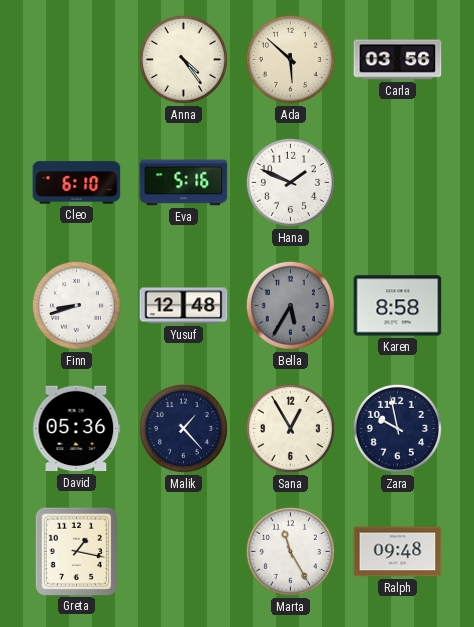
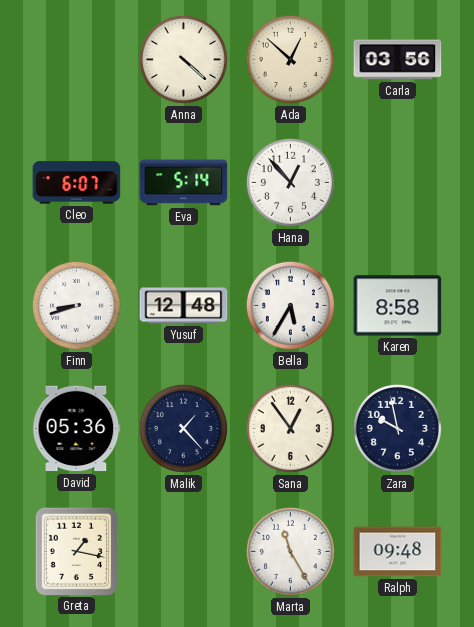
Anna: 4:24 -> 4:22 (183, 59)
Ada: 5:52 -> 12:52 (290, 59)
Cleo: 6:10 -> 6:07 (77, 183)
Eva: 5:16 -> 5:14 (184, 183)
Hana: 1:49 -> 12:53 (290, 182)
Bella dial: grey -> white (290, 305)
Sana: 12:55 -> 12:54 (290, 428)
